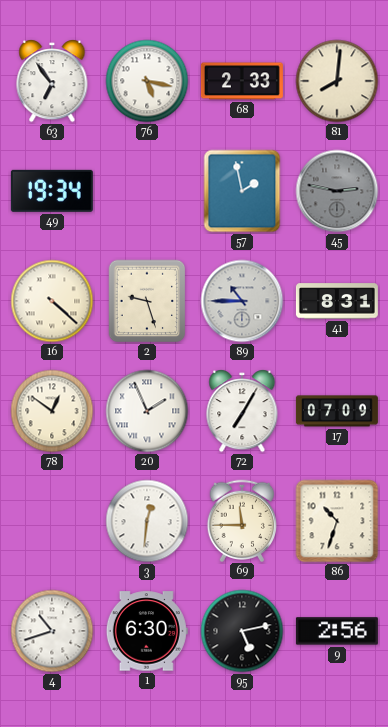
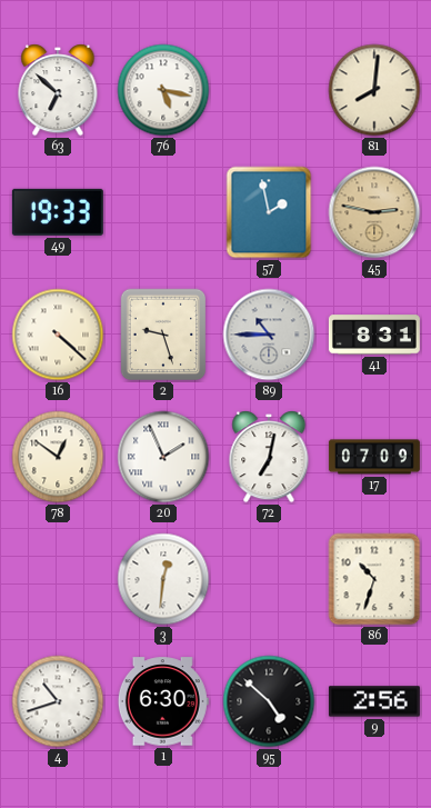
63: 6:54 -> 6:52 (58, 90)
68: 2:33 -> none (242, 81)
49: 19:34 -> 19:33 (58, 212)
45 dial: grey -> champagne (374, 212)
72: 7:05 -> 7:02 (269, 457)
69: 11:45 -> none (242, 520)
95: 5:13 -> 4:52 (269, 701)
